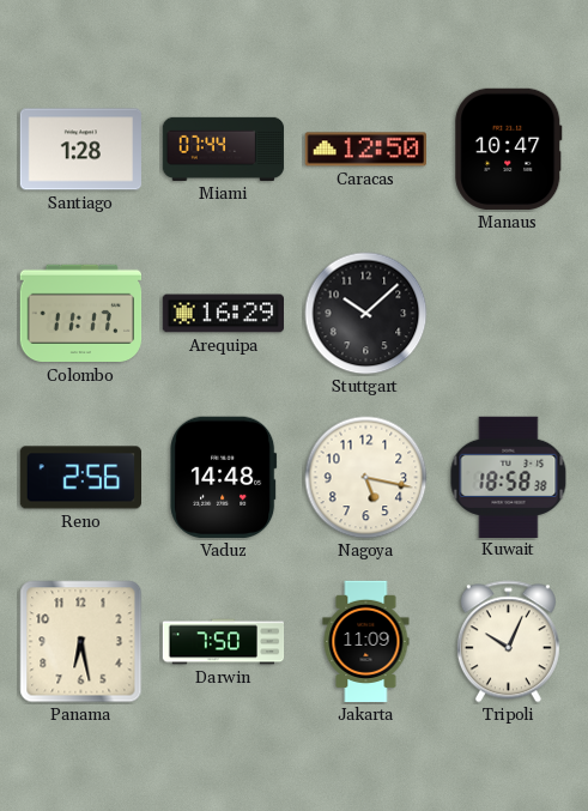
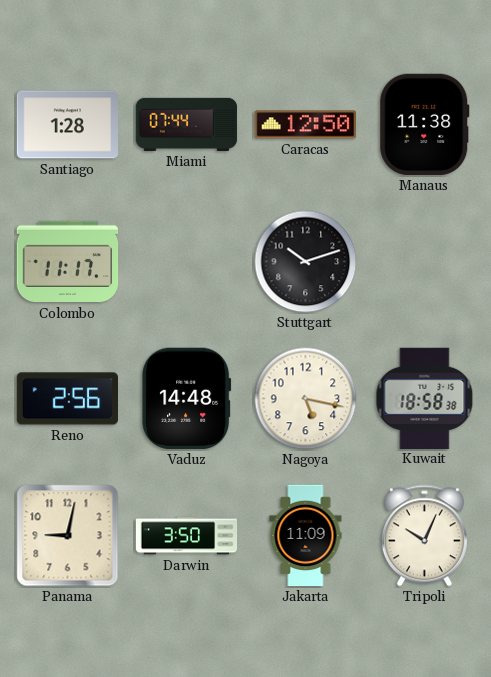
Manaus: 10:47 -> 11:38 (425, 124)
Arequipa: 16:29 -> none (224, 314)
Stuttgart: 10:08 -> 10:12 (306, 262)
Panama: 6:28 -> 9:02 (68, 536)
Darwin: 7:50 -> 3:50 (187, 536)
